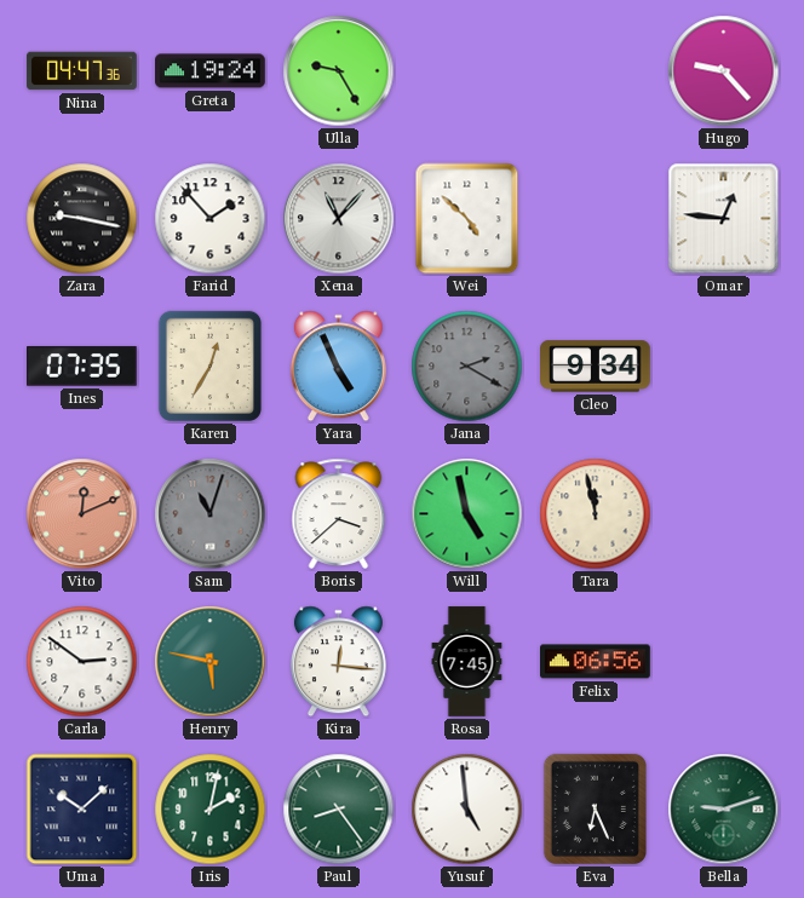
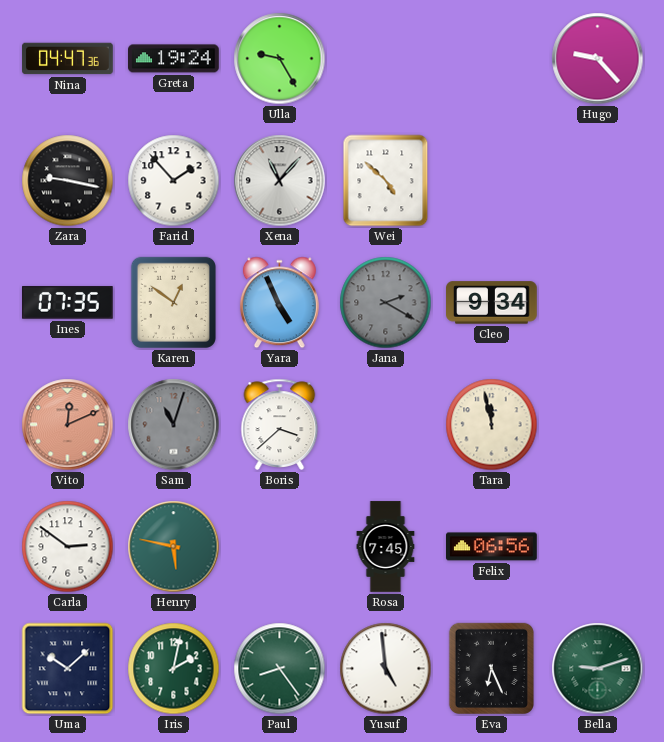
Omar: 12:46 -> none (724, 219)
Karen: 12:35 -> 12:51 (173, 302)
Will: 4:58 -> none (467, 514)
Kira: 12:16 -> none (338, 662)
